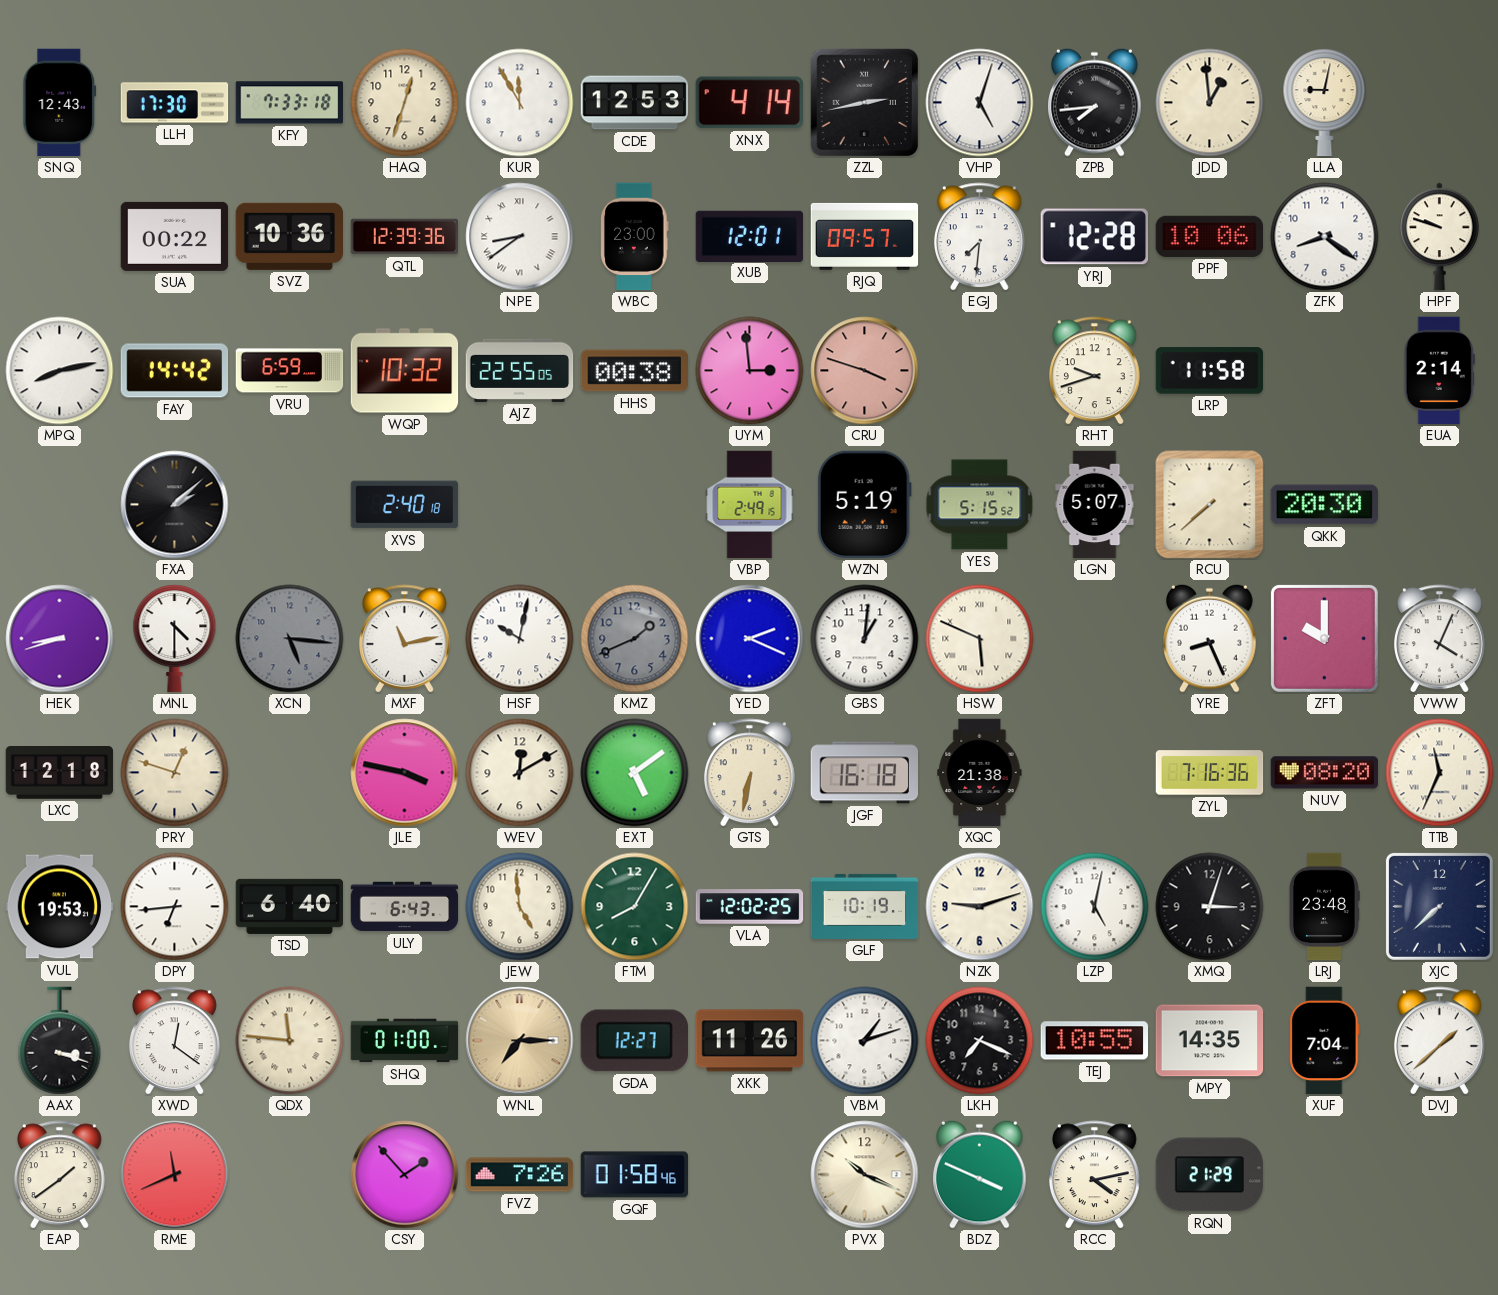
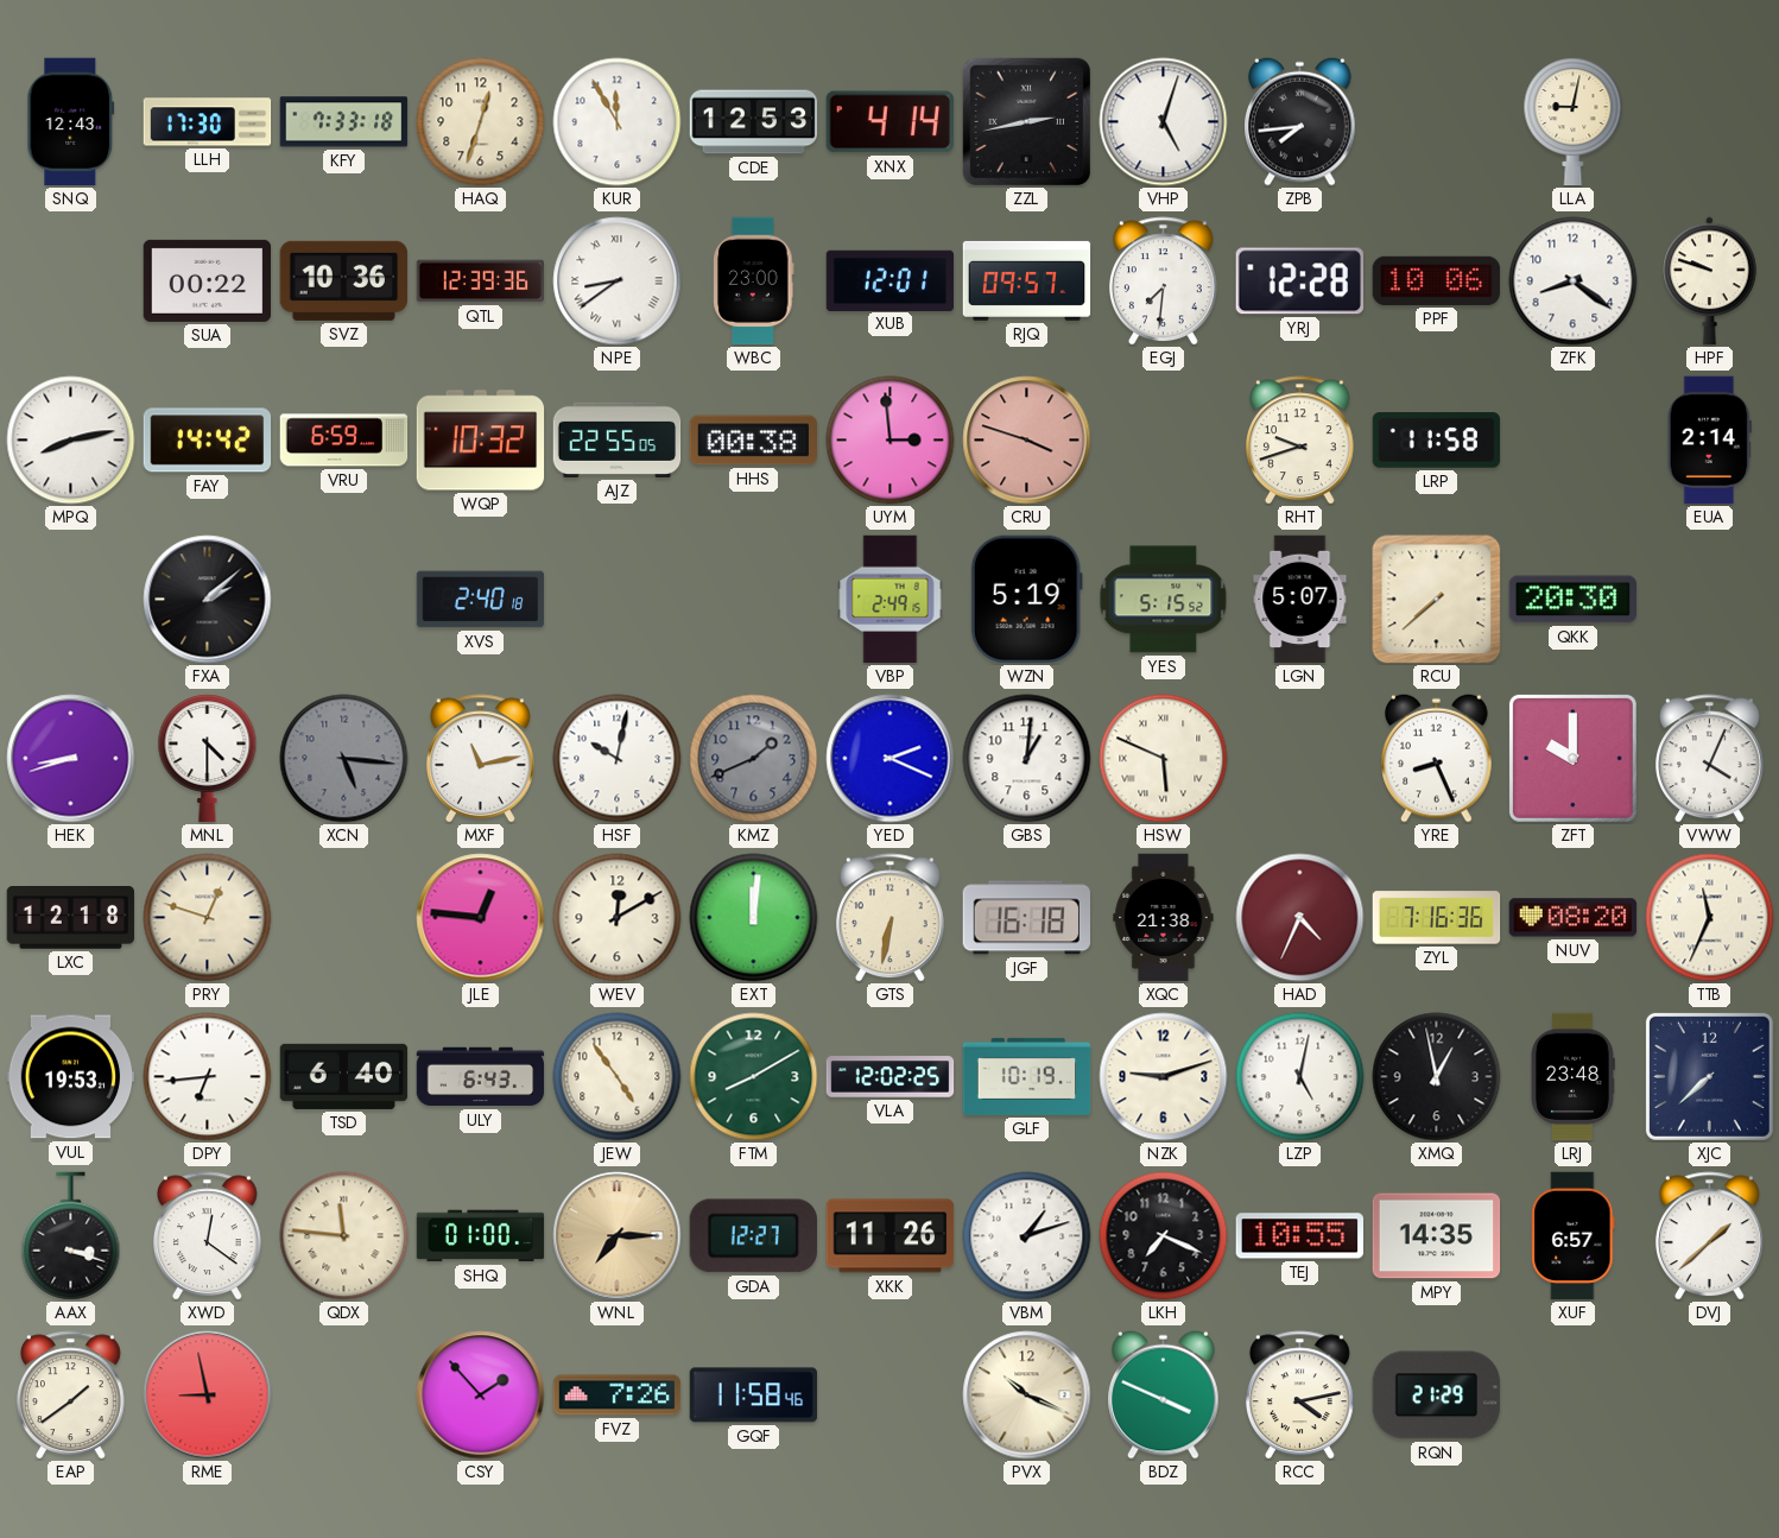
JDD: 12:59 -> none (1210, 103)
JLE: 3:47 -> 12:46 (481, 918)
EXT: 5:09 -> 12:01 (754, 918)
HAD: none -> 4:34 (1300, 918)
JEW: 4:59 -> 4:54 (618, 1077)
FTM: 8:05 -> 8:10 (754, 1077)
XMQ: 3:03 -> 12:58 (1437, 1077)
XUF: 7:04 -> 6:57 (1574, 1236)
RME: 11:41 -> 8:58 (208, 1395)
GQF: 01:58 -> 11:58 (754, 1395)
